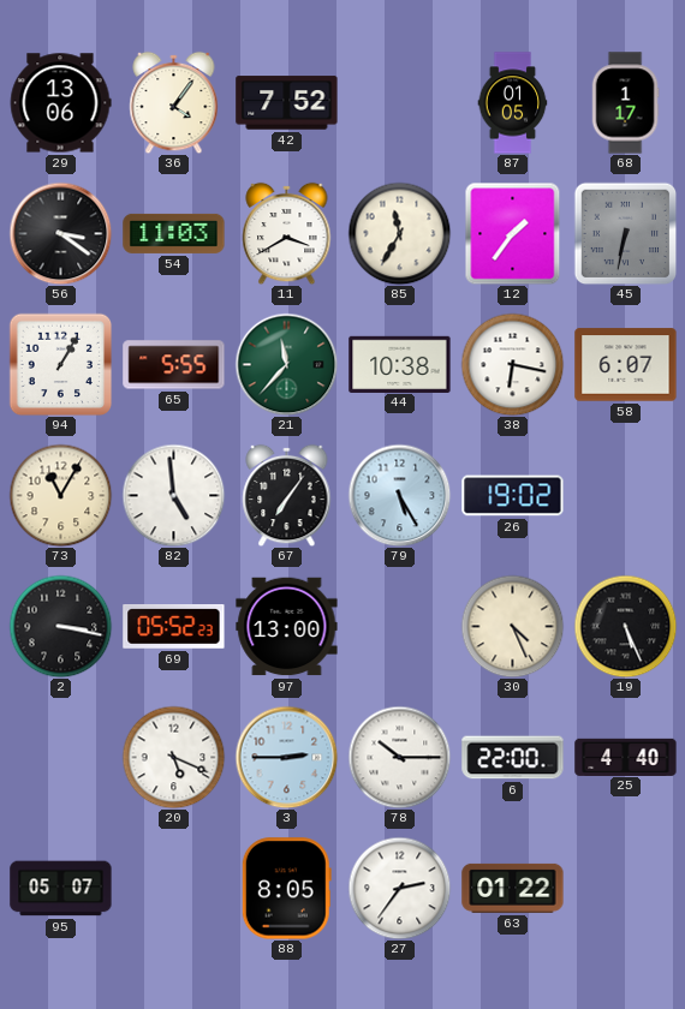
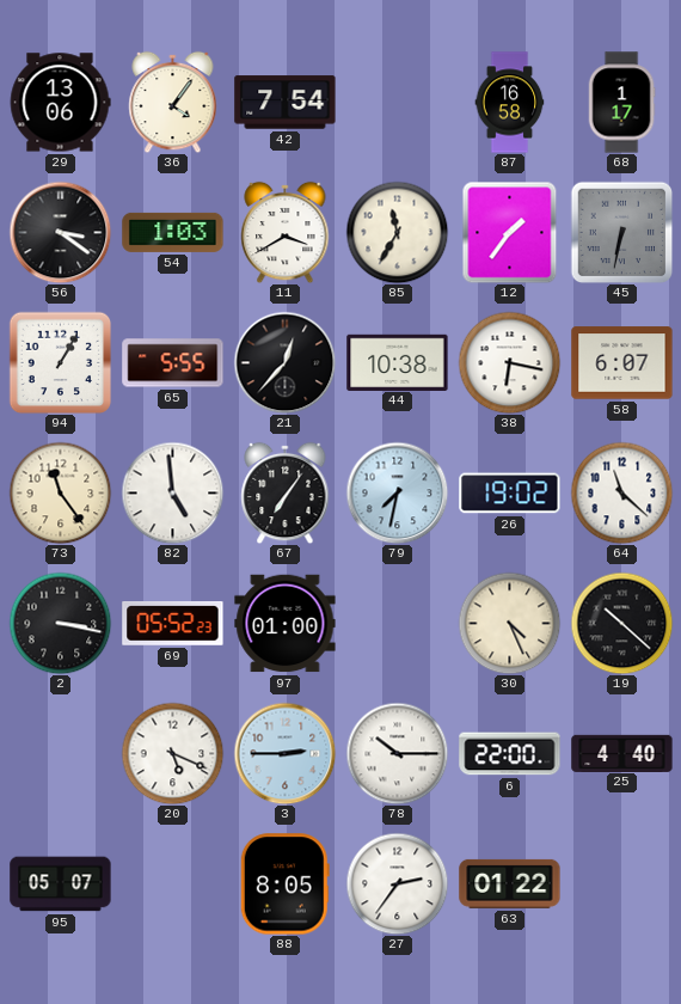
42: 7:52 -> 7:54 (286, 103)
87: 01:05 -> 16:58 (510, 103)
54: 11:03 -> 1:03 (173, 232)
21: 11:37 -> 12:37 (284, 362)
21 dial: green -> black (284, 362)
73: 11:05 -> 11:24 (60, 492)
79: 5:25 -> 7:32 (397, 492)
64: none -> 11:22 (621, 492)
97: 13:00 -> 01:00 (286, 624)
19: 5:26 -> 10:22 (621, 623)
